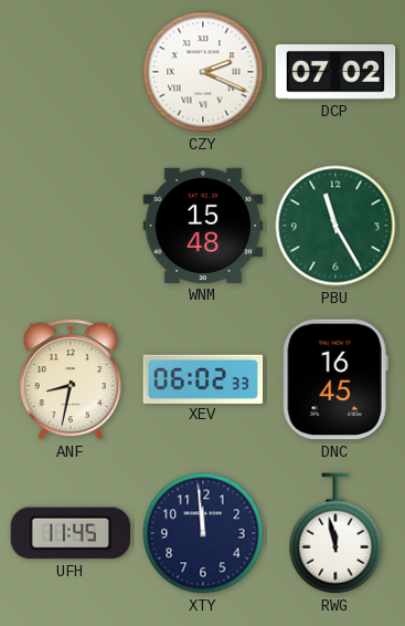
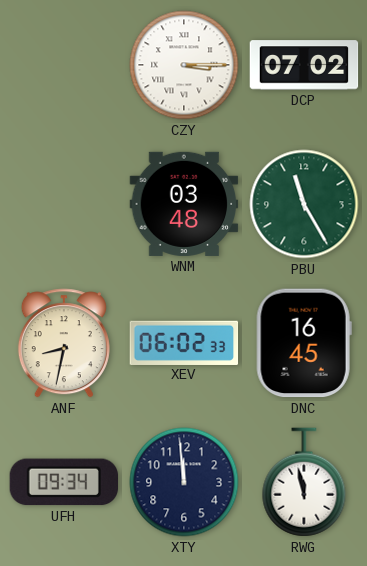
CZY: 2:19 -> 3:15 (184, 65)
WNM: 15:48 -> 03:48 (184, 204)
UFH: 11:45 -> 09:34 (64, 482)
